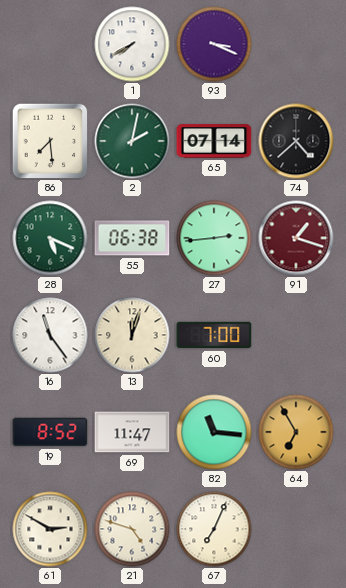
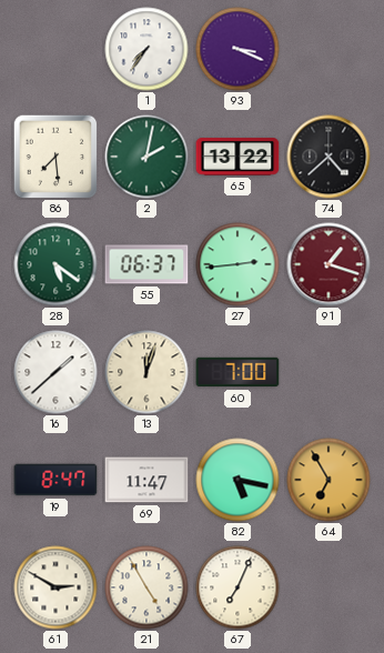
1: 7:40 -> 7:36 (146, 49)
65: 07:14 -> 13:22 (238, 157)
28: 5:19 -> 5:21 (55, 264)
55: 06:38 -> 06:37 (146, 264)
16: 11:24 -> 1:38 (55, 372)
19: 8:52 -> 8:47 (55, 480)
82: 11:16 -> 5:17 (238, 480)
21: 4:48 -> 4:55 (146, 587)
